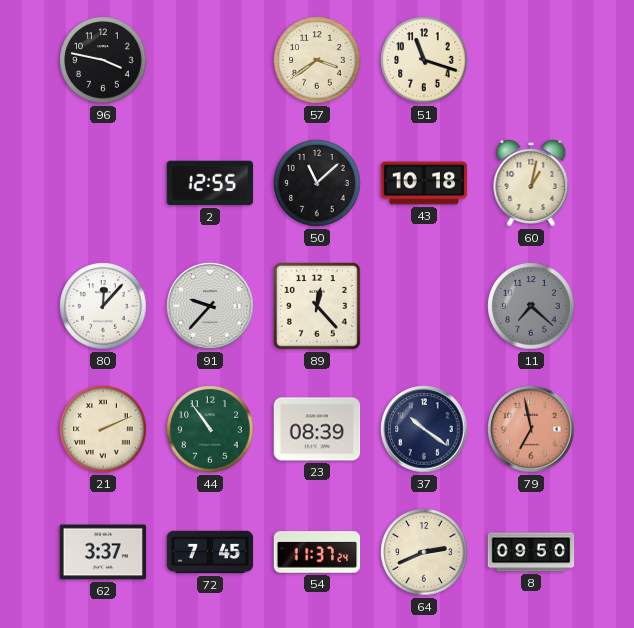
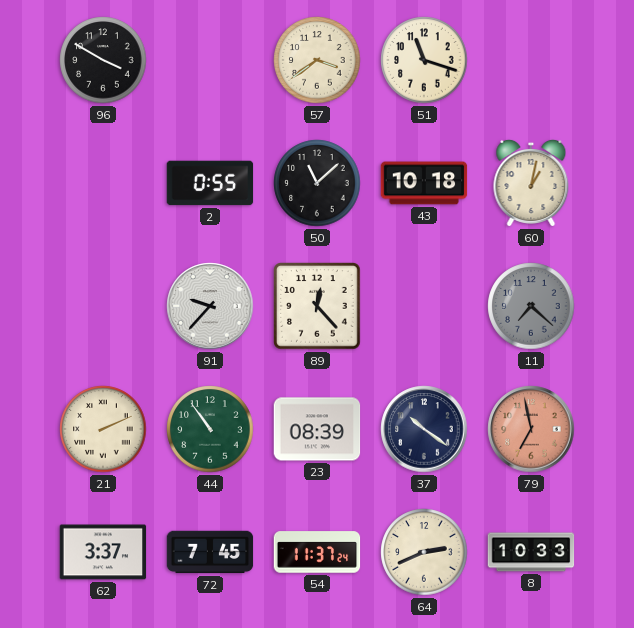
96: 3:47 -> 3:50 (103, 60)
2: 12:55 -> 0:55 (210, 183)
80: 12:07 -> none (103, 306)
8: 09:50 -> 10:33 (531, 552)
